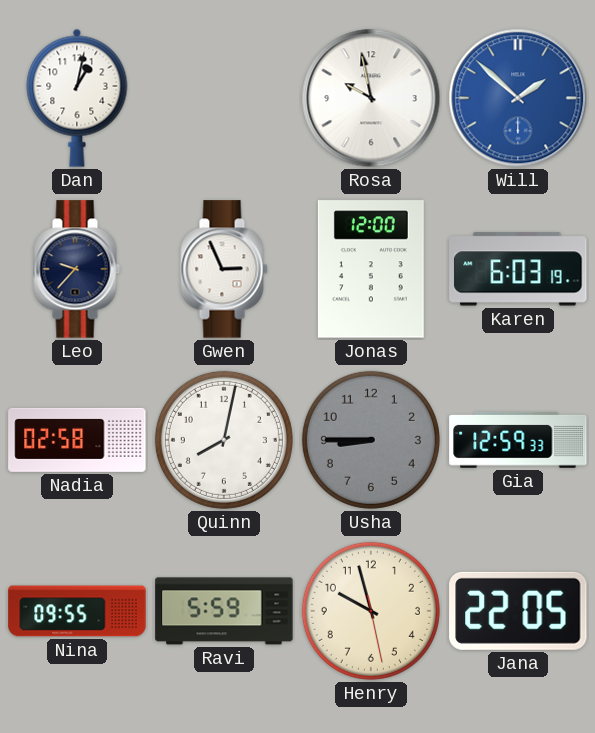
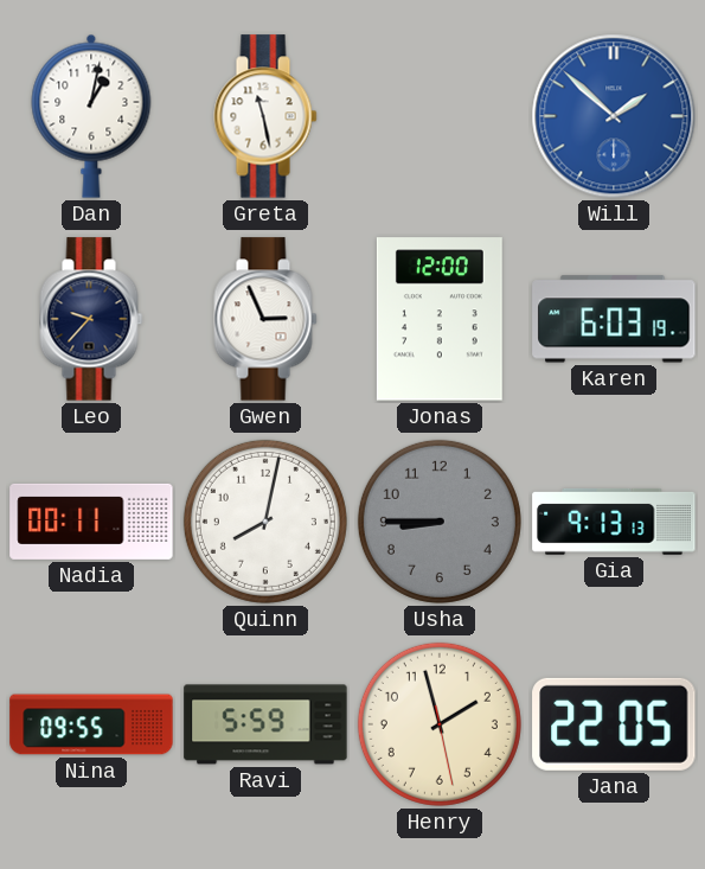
Greta: none -> 11:28 (265, 116)
Rosa: 9:58 -> none (371, 98)
Nadia: 02:58 -> 00:11 (91, 522)
Gia: 12:59 -> 9:13 (614, 522)
Henry: 9:57 -> 1:57 (440, 724)
